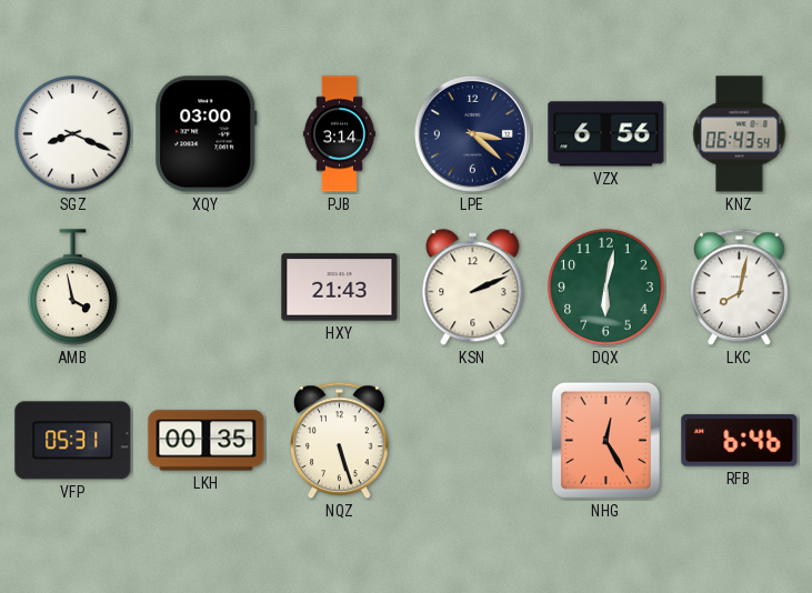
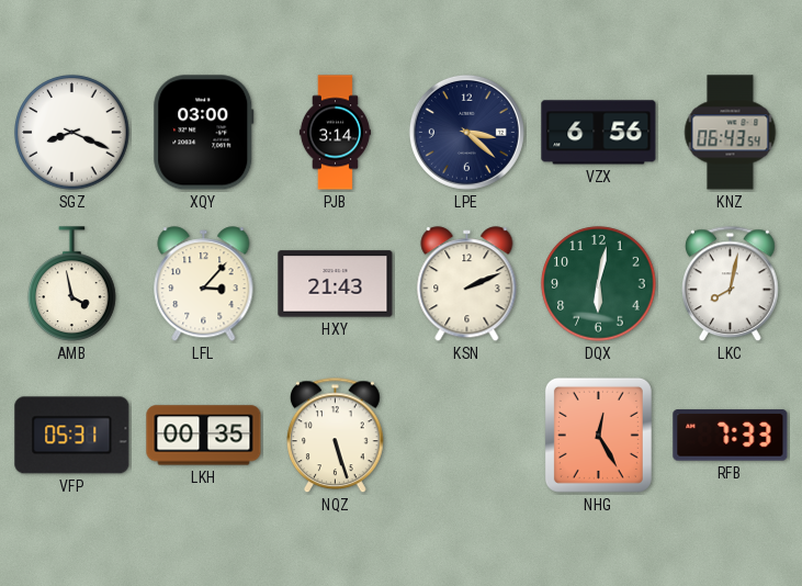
LFL: none -> 3:07 (204, 284)
RFB: 6:46 -> 7:33 (731, 436)
